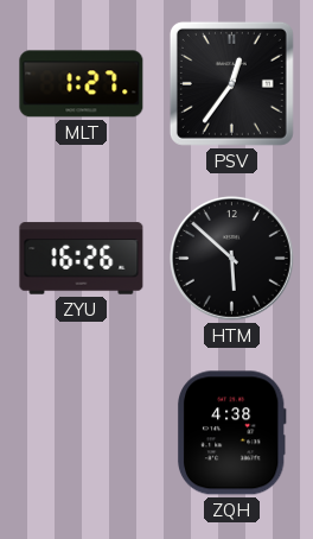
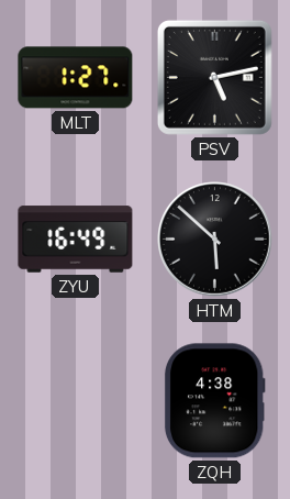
PSV: 12:36 -> 5:13 (214, 77)
ZYU: 16:26 -> 16:49 (76, 240)
